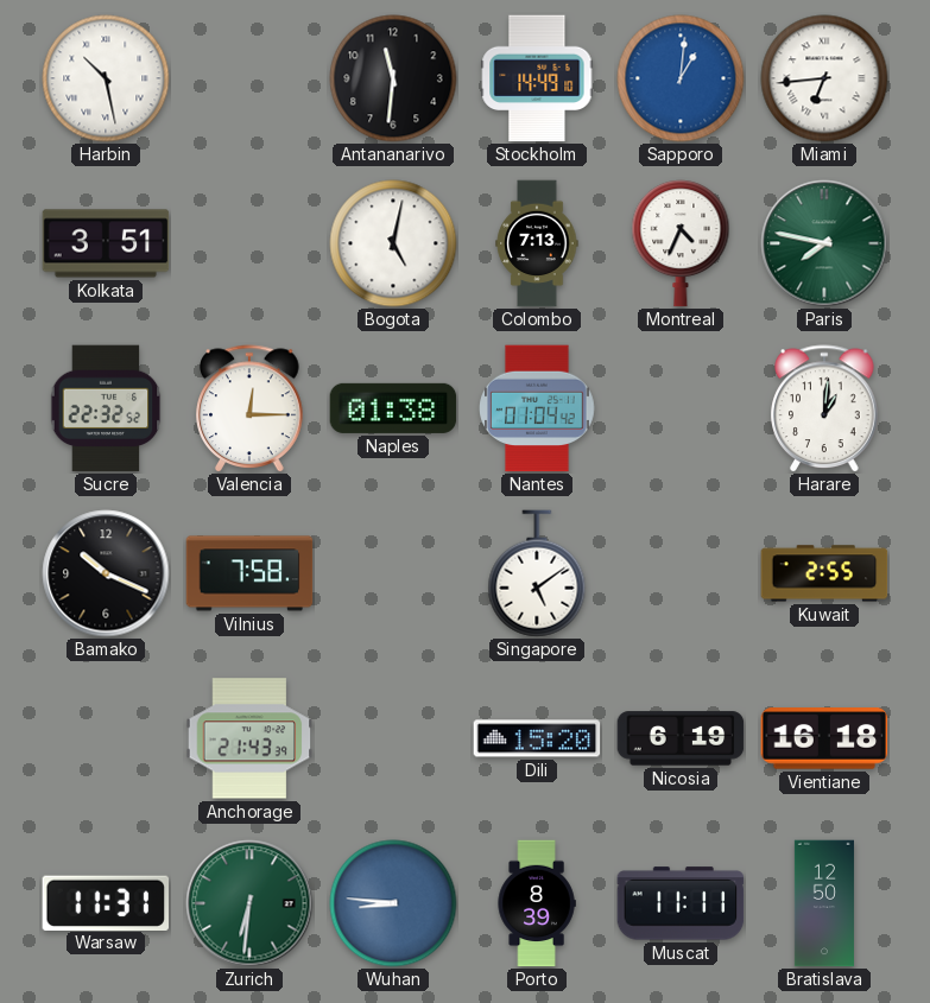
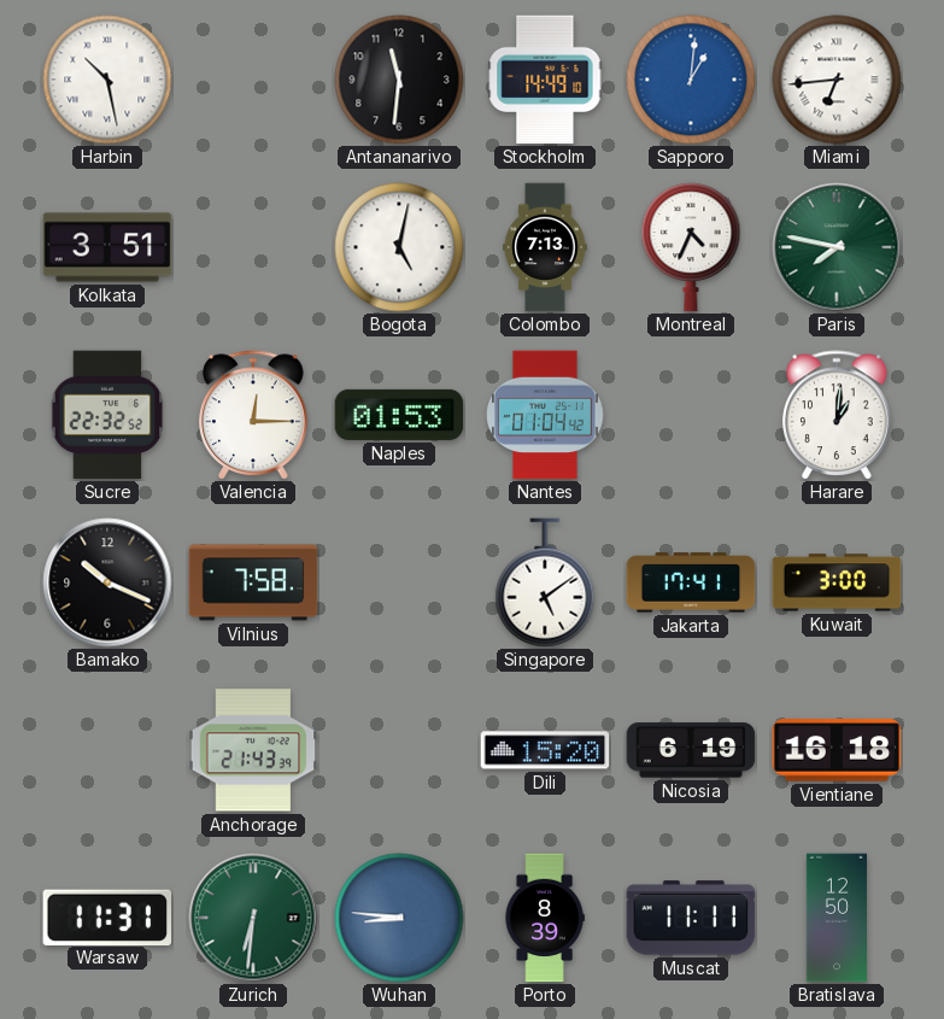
Naples: 01:38 -> 01:53 (399, 415)
Jakarta: none -> 17:41 (691, 582)
Kuwait: 2:55 -> 3:00 (837, 582)
